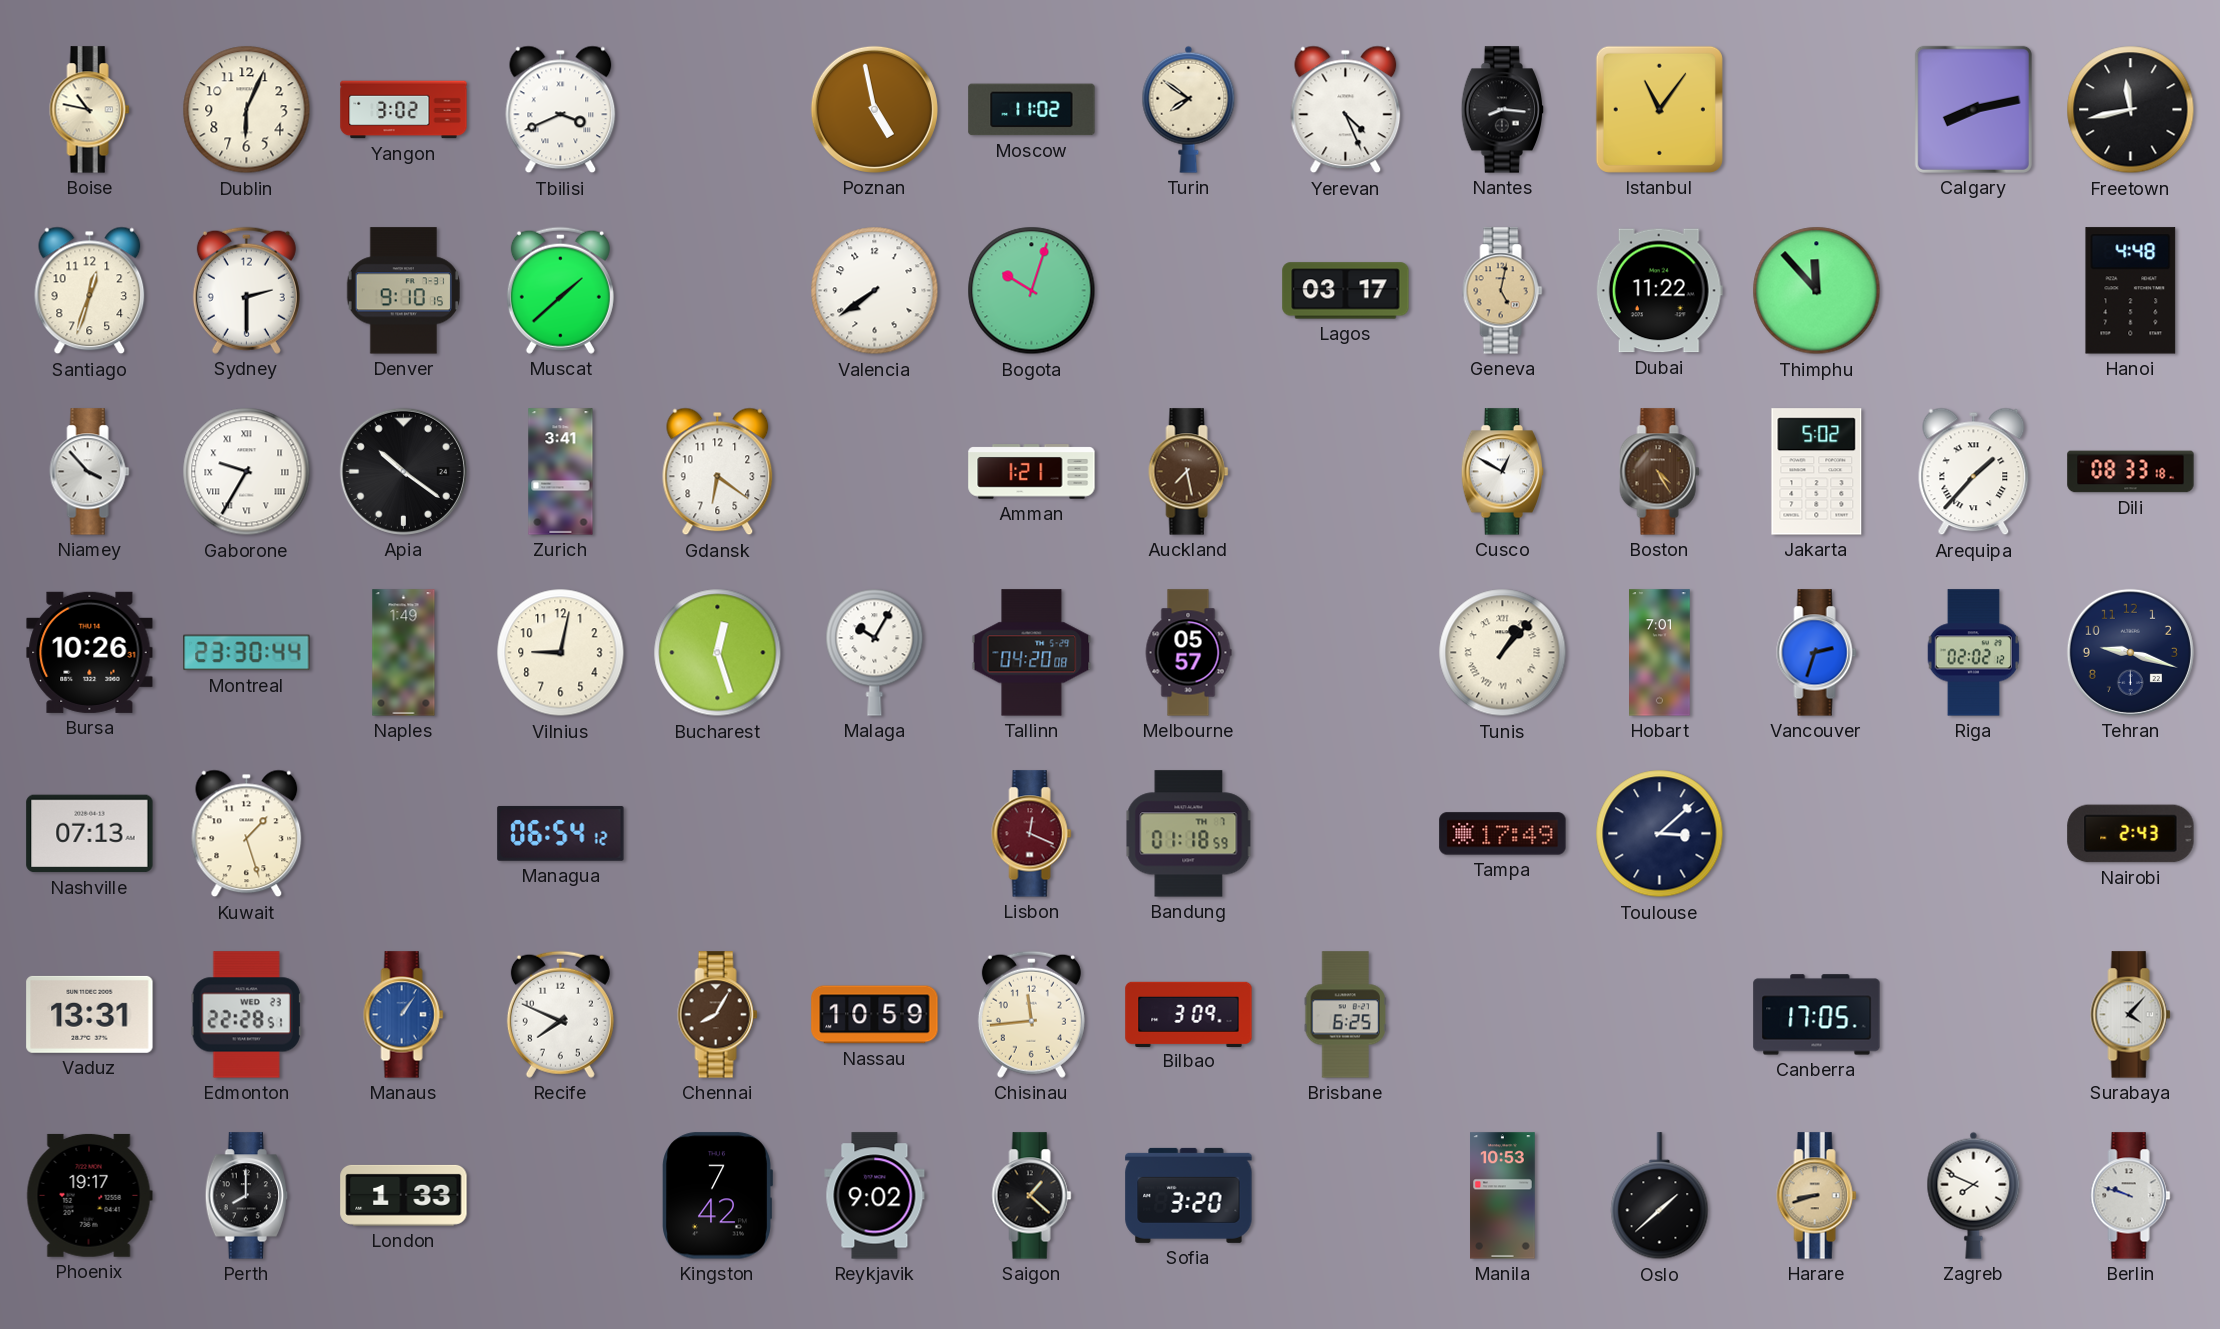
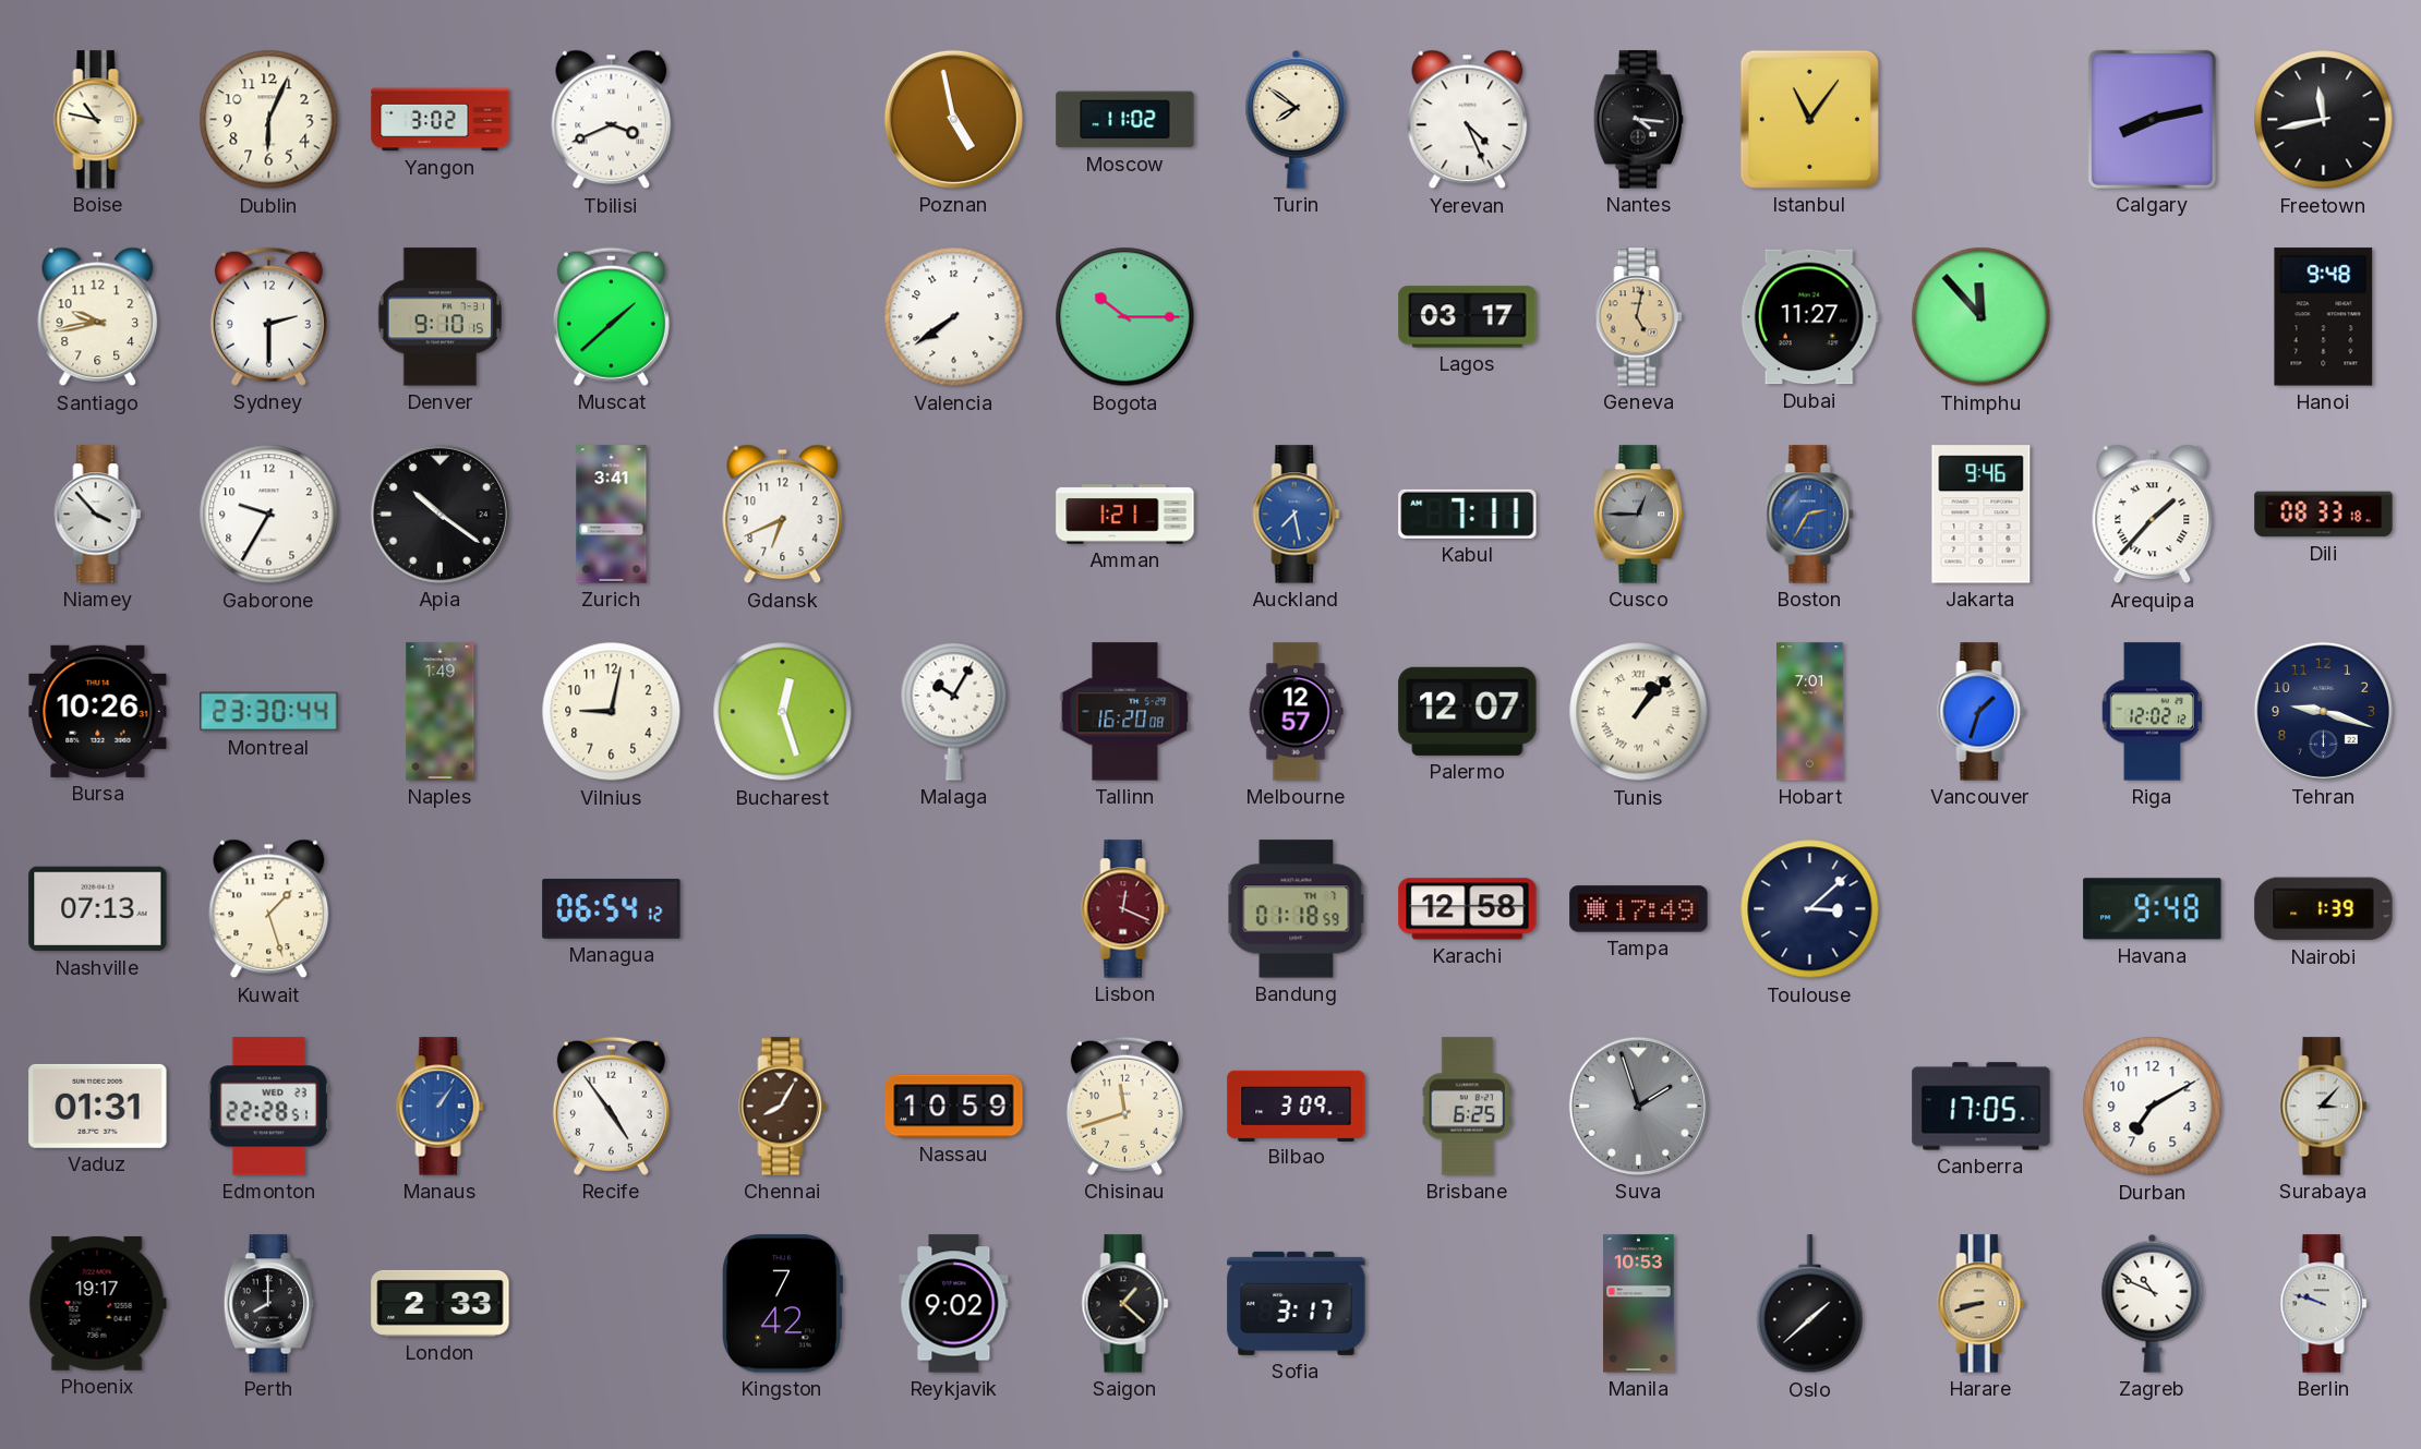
Nantes: 8:16 -> 4:16 (1639, 120)
Santiago: 12:33 -> 9:43 (98, 317)
Bogota: 10:03 -> 10:15 (1125, 317)
Dubai: 11:22 -> 11:27 (1809, 317)
Hanoi: 4:48 -> 9:48 (2324, 317)
Gaborone numerals: Roman -> Arabic (269, 515)
Gdansk: 6:21 -> 6:41 (783, 515)
Auckland dial: brown -> blue (1297, 515)
Kabul: none -> 7:11 (1468, 514)
Cusco: 12:50 -> 12:45 (1639, 515)
Cusco dial: white -> grey (1639, 515)
Boston: 4:25 -> 2:35 (1810, 515)
Boston dial: brown -> blue (1810, 515)
Jakarta: 5:02 -> 9:46 (1982, 515)
Tallinn: 04:20 -> 16:20 (1125, 712)
Melbourne: 05:57 -> 12:57 (1296, 712)
Palermo: none -> 12:07 (1468, 711)
Vancouver: 2:33 -> 1:33 (1982, 712)
Riga: 02:02 -> 12:02 (2153, 712)
Karachi: none -> 12:58 (1468, 909)
Havana: none -> 9:48 (2153, 909)
Nairobi: 2:43 -> 1:39 (2324, 909)
Vaduz: 13:31 -> 01:31 (98, 1106)
Recife: 7:49 -> 4:54 (611, 1106)
Chisinau: 11:44 -> 11:42 (1124, 1106)
Suva: none -> 1:57 (1638, 1106)
Durban: none -> 7:10 (2153, 1107)
Surabaya: 4:07 -> 3:07 (2324, 1107)
London: 1:33 -> 2:33 (441, 1303)
Sofia: 3:20 -> 3:17 (1297, 1303)
Zagreb: 7:49 -> 10:49 (2153, 1303)
